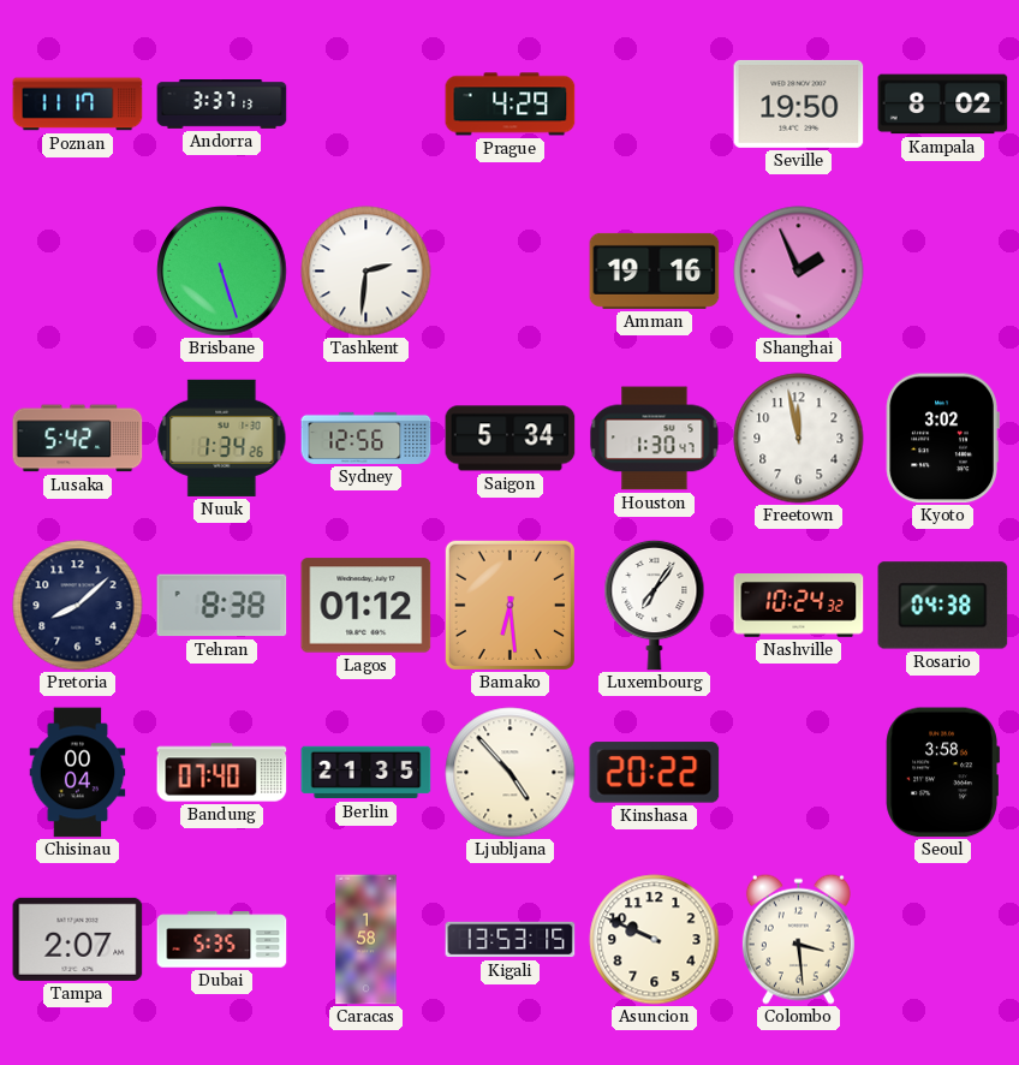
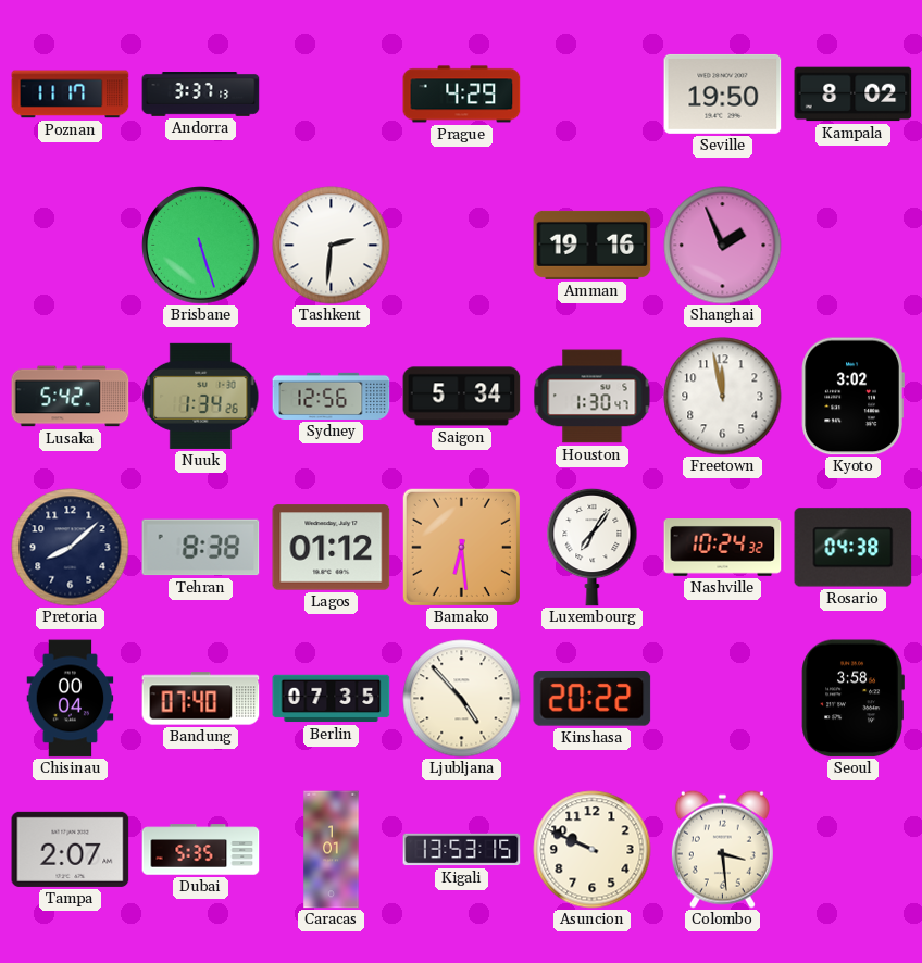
Berlin: 21:35 -> 07:35 (332, 699)
Caracas: 1:58 -> 1:01 (332, 850)
